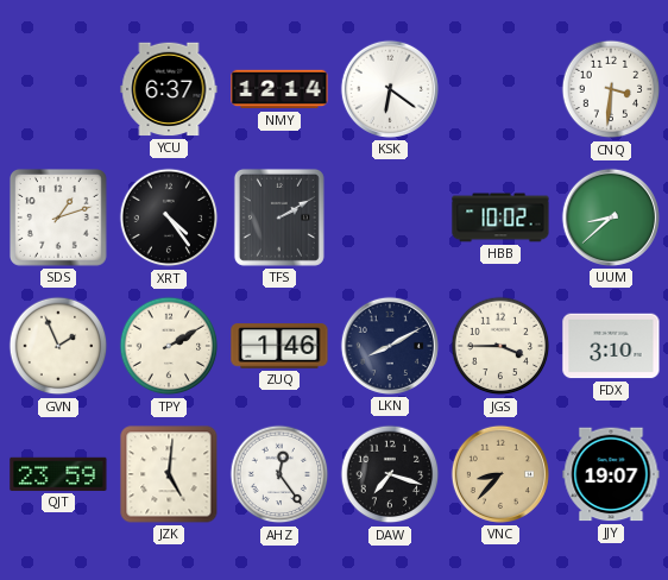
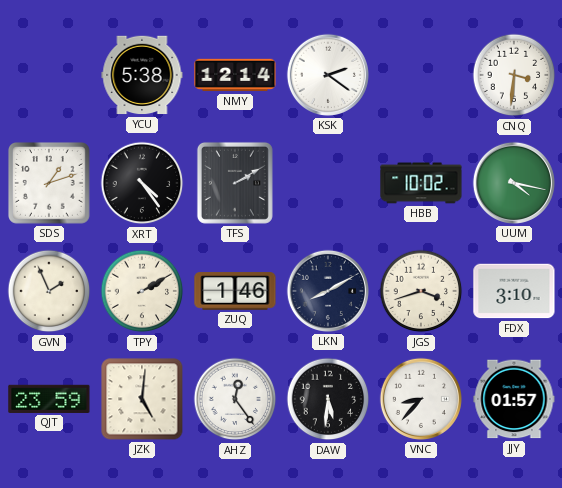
YCU: 6:37 -> 5:38 (142, 75)
KSK: 6:21 -> 2:21 (328, 75)
UUM: 8:38 -> 4:17 (514, 183)
JGS: 3:45 -> 3:42 (421, 291)
DAW: 7:18 -> 5:31 (328, 399)
VNC dial: champagne -> white (421, 399)
JJY: 19:07 -> 01:57 (514, 399)
